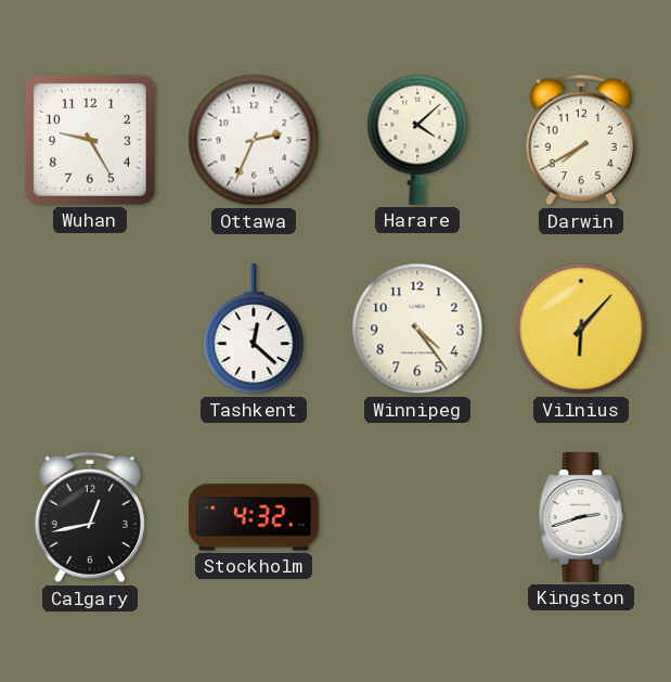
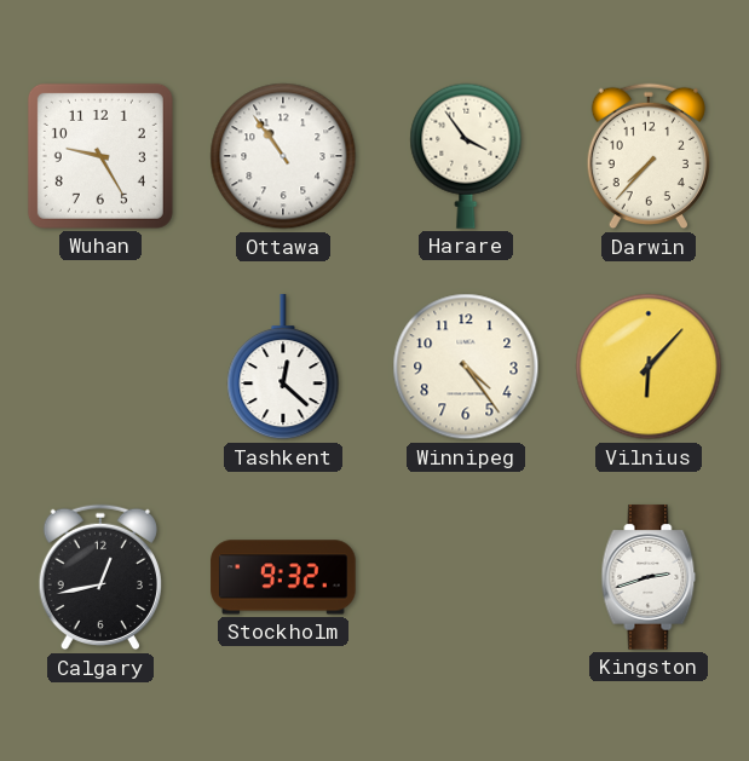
Ottawa: 2:34 -> 10:54 (283, 156)
Harare: 4:08 -> 3:54 (466, 156)
Darwin: 7:40 -> 7:37 (649, 156)
Stockholm: 4:32 -> 9:32 (283, 577)
